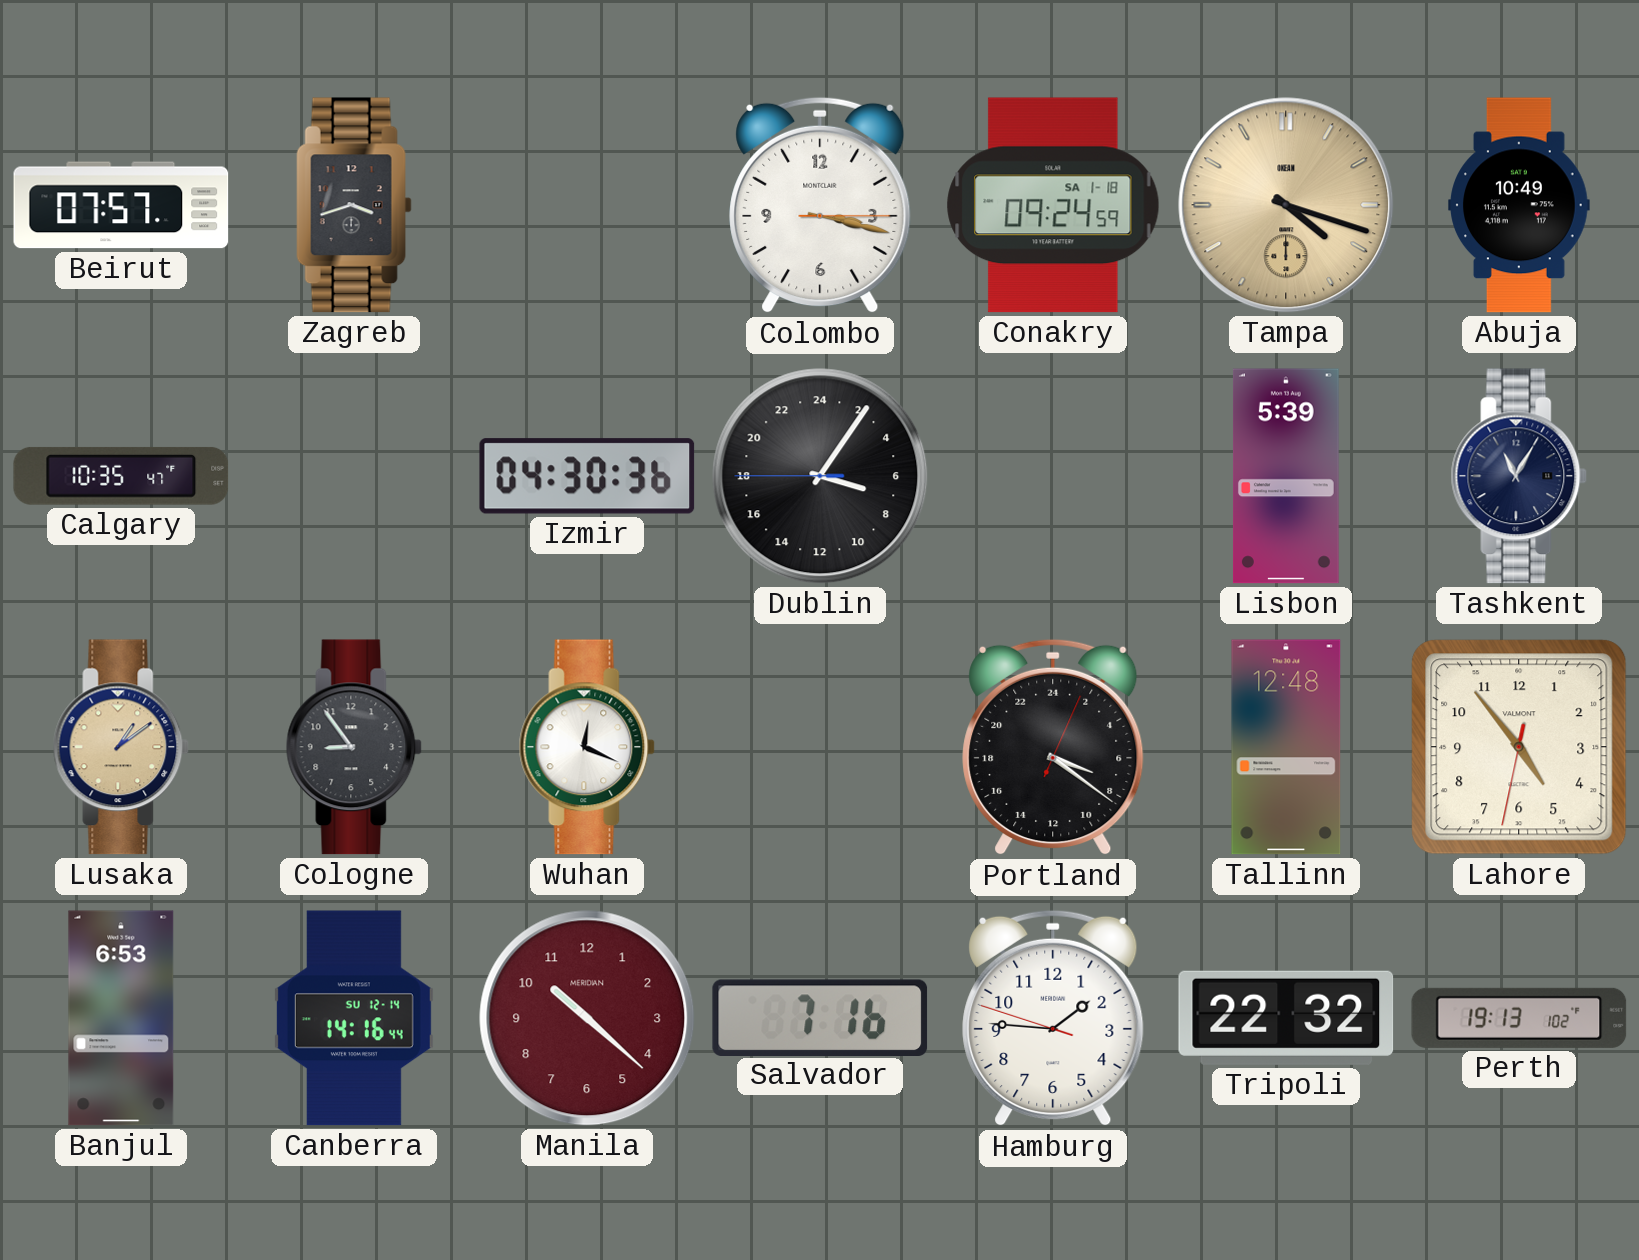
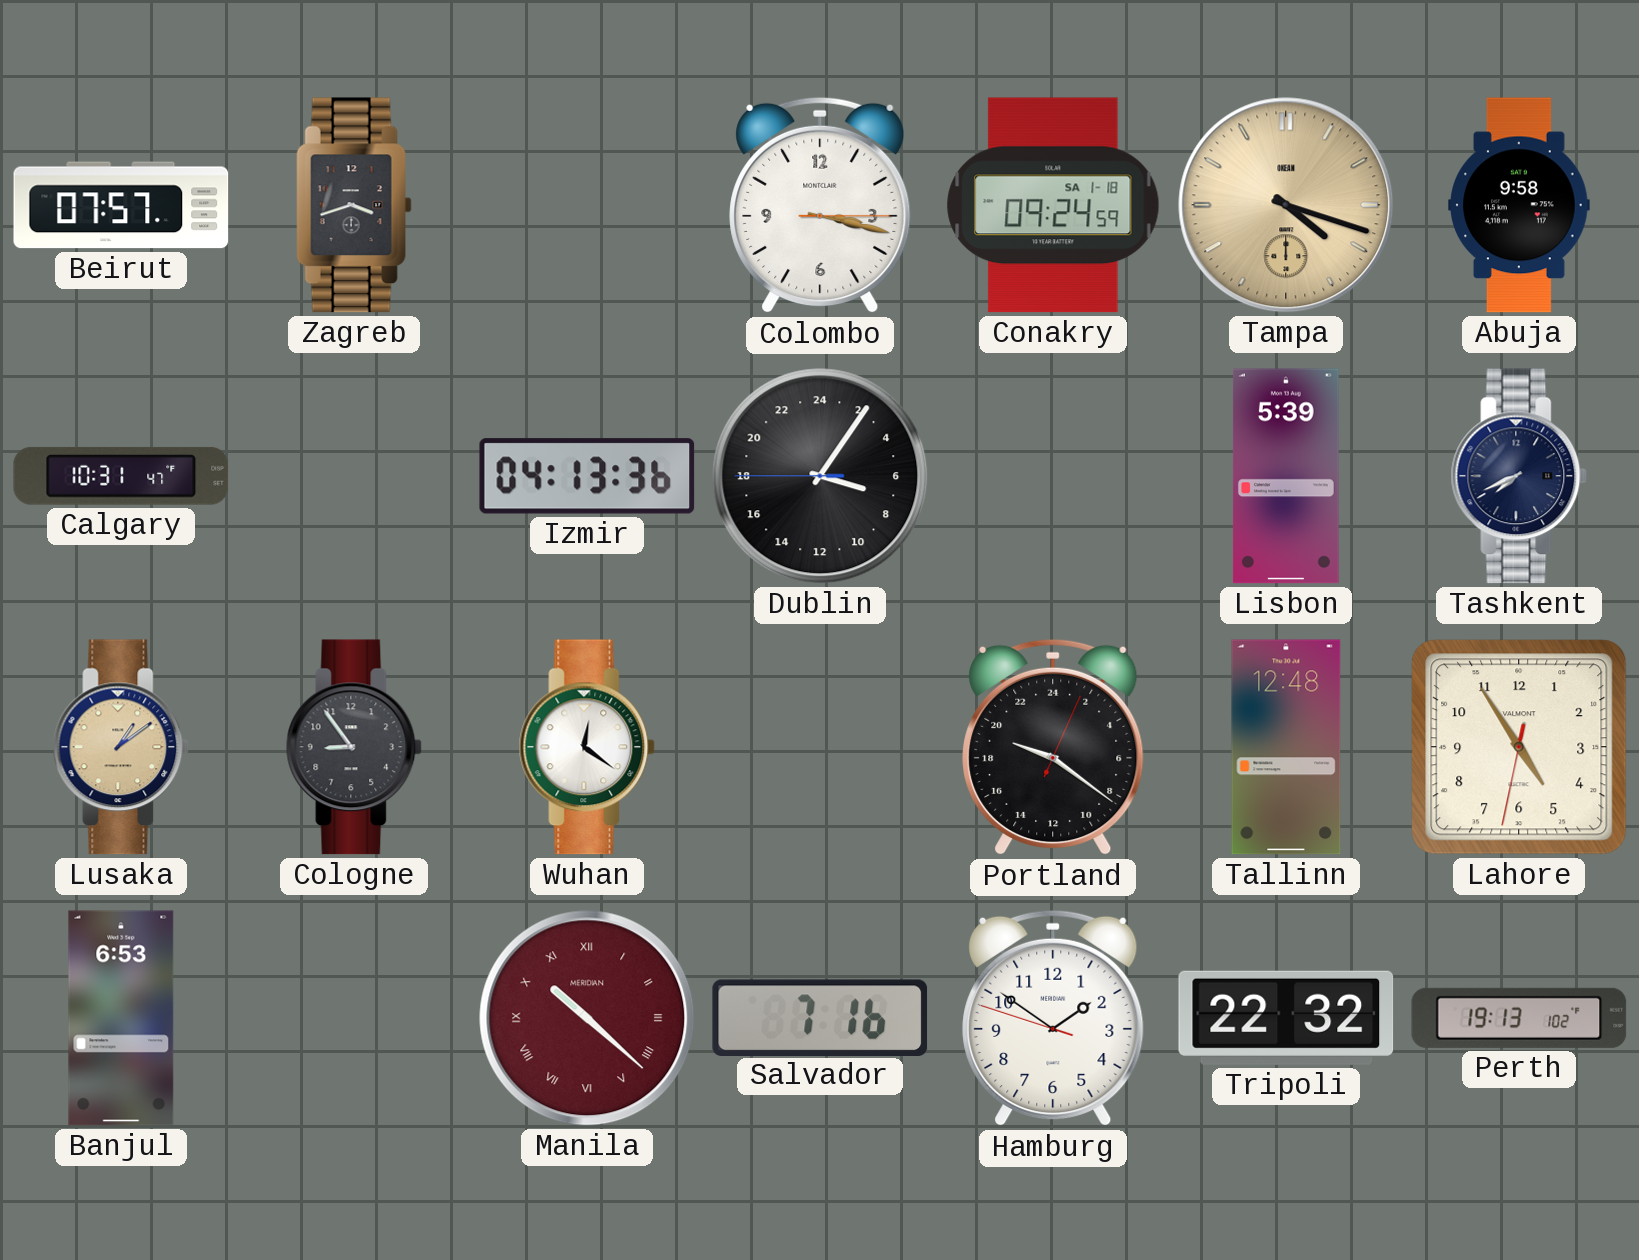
Abuja: 10:49 -> 9:58 (1519, 205)
Calgary: 10:35 -> 10:31 (121, 476)
Izmir: 04:30 -> 04:13 (587, 476)
Tashkent: 11:05 -> 7:41 (1519, 476)
Wuhan: 12:19 -> 12:21 (587, 747)
Portland: 7:21 -> 19:21 (1053, 747)
Lahore: 4:53 -> 4:54 (1519, 747)
Canberra: 14:16 -> none (354, 1018)
Manila numerals: Arabic -> Roman (587, 1018)
Hamburg: 1:45 -> 1:50 (1053, 1018)
